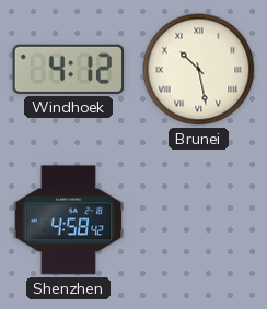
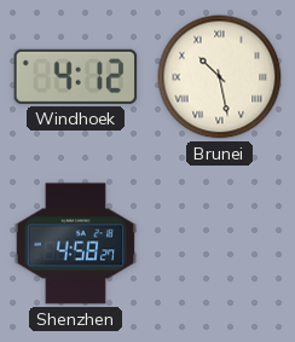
Shenzhen: 4:58:42 -> 4:58:27 (76, 244)
